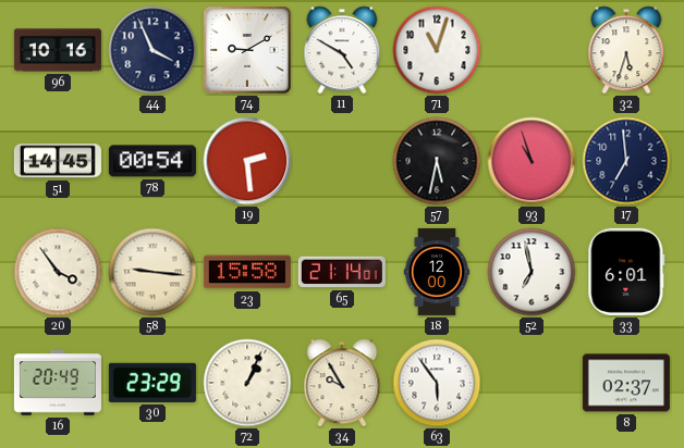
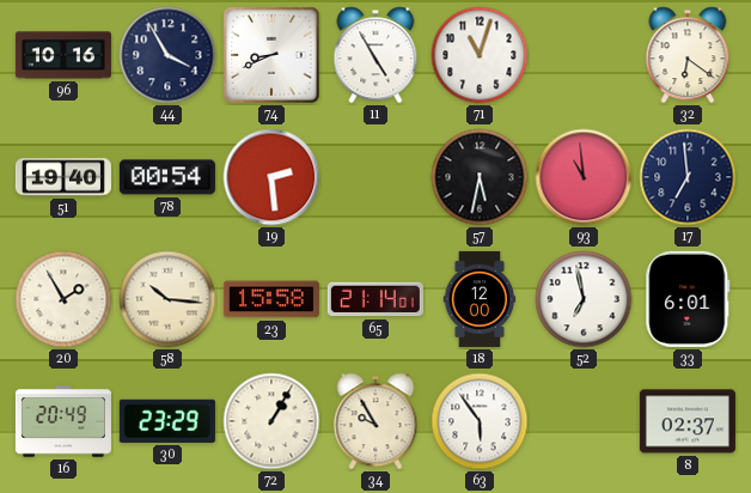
44: 3:56 -> 3:55 (167, 55)
74: 9:10 -> 8:41 (271, 55)
11: 4:50 -> 4:55 (375, 55)
32: 5:33 -> 6:21 (688, 55)
51: 14:45 -> 19:40 (63, 177)
93: 10:57 -> 10:59 (584, 177)
20: 3:54 -> 1:55 (63, 299)
58: 9:16 -> 10:16 (167, 299)
72: 1:04 -> 1:05 (271, 421)
